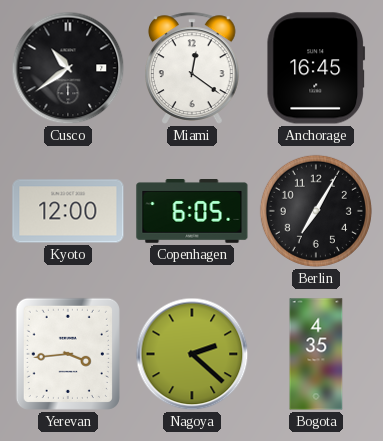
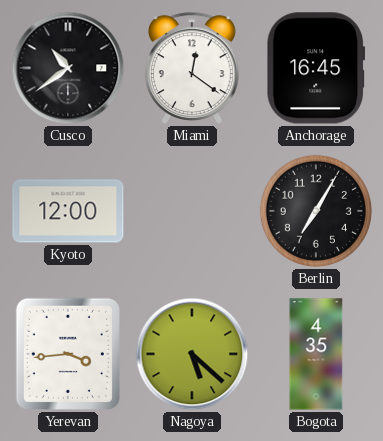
Copenhagen: 6:05 -> none (192, 212)
Nagoya: 2:22 -> 5:22 (192, 354)
